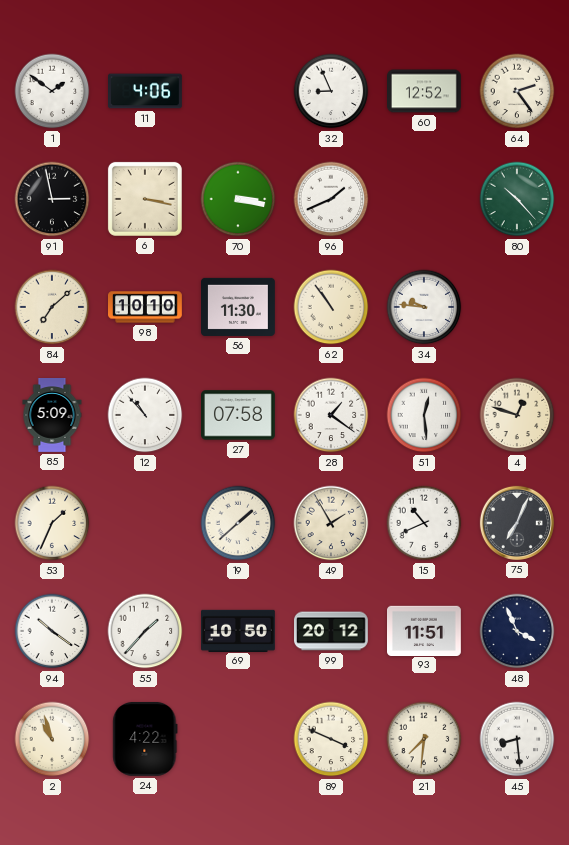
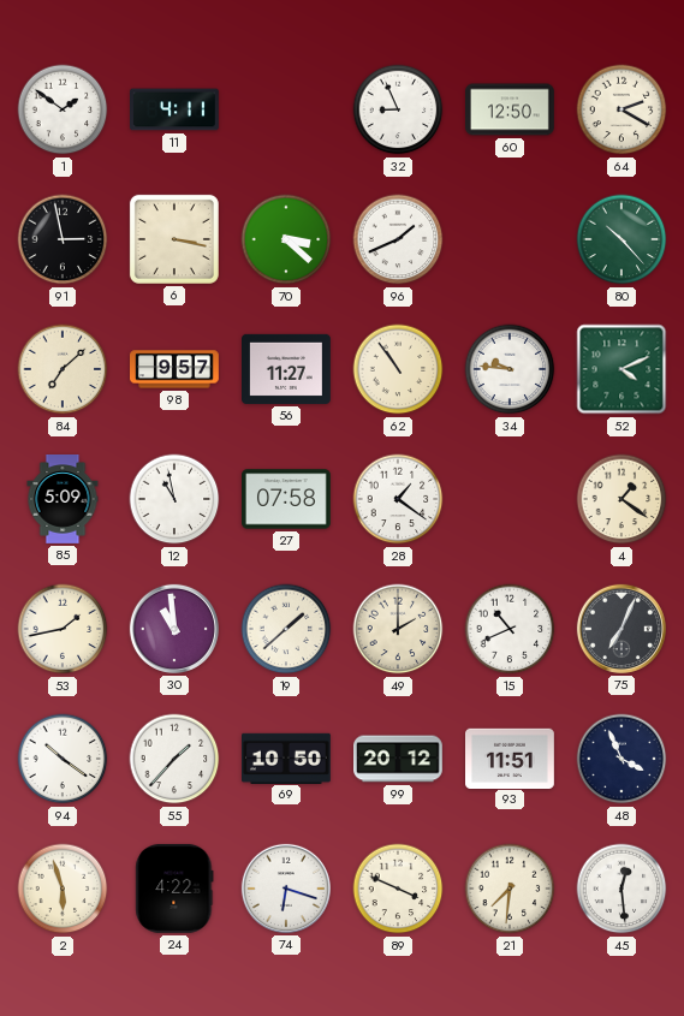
11: 4:06 -> 4:11 (176, 109)
60: 12:52 -> 12:50 (511, 109)
64: 2:24 -> 2:20 (621, 109)
70: 3:17 -> 3:22 (286, 239)
98: 10:10 -> 9:57 (176, 369)
56: 11:30 -> 11:27 (287, 369)
52: none -> 4:11 (621, 369)
12: 10:53 -> 10:58 (174, 499)
51: 12:29 -> none (424, 415)
4: 12:48 -> 1:21 (621, 499)
53: 1:34 -> 1:43 (63, 629)
30: none -> 10:59 (174, 629)
49: 1:55 -> 2:00 (398, 629)
2: 10:57 -> 5:57 (63, 889)
74: none -> 6:18 (286, 889)
45: 8:29 -> 12:29 (621, 889)
